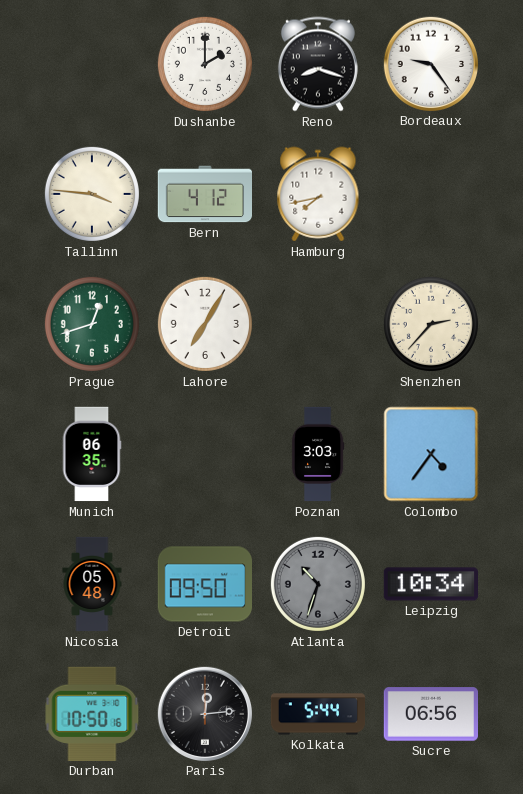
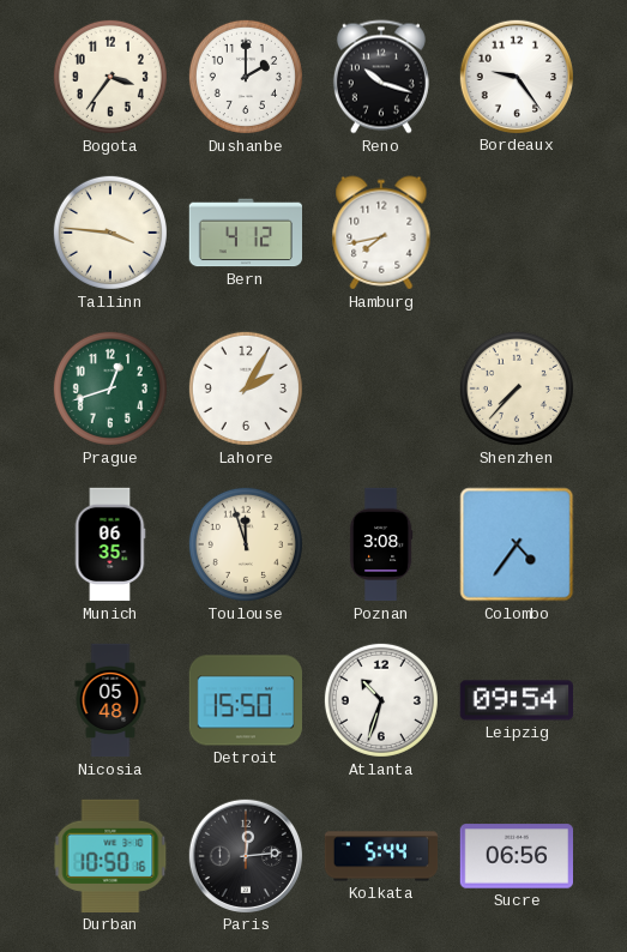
Bogota: none -> 3:36 (110, 77)
Reno: 8:18 -> 10:18 (381, 77)
Lahore: 7:05 -> 2:05 (246, 388)
Shenzhen: 2:37 -> 7:37 (517, 388)
Toulouse: none -> 11:57 (246, 544)
Poznan: 3:03 -> 3:08 (381, 544)
Detroit: 09:50 -> 15:50 (246, 700)
Atlanta dial: grey -> white (381, 700)
Leipzig: 10:34 -> 09:54 (516, 700)
